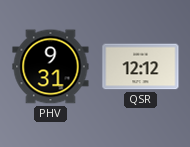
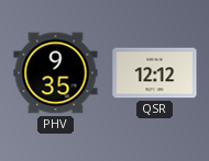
PHV: 9:31 -> 9:35 (56, 73)
